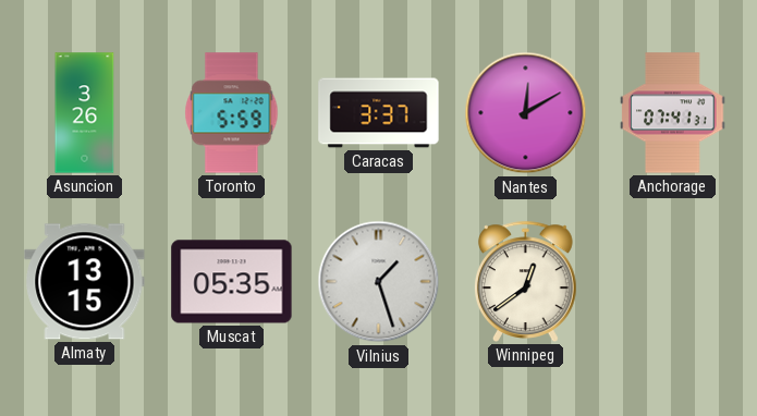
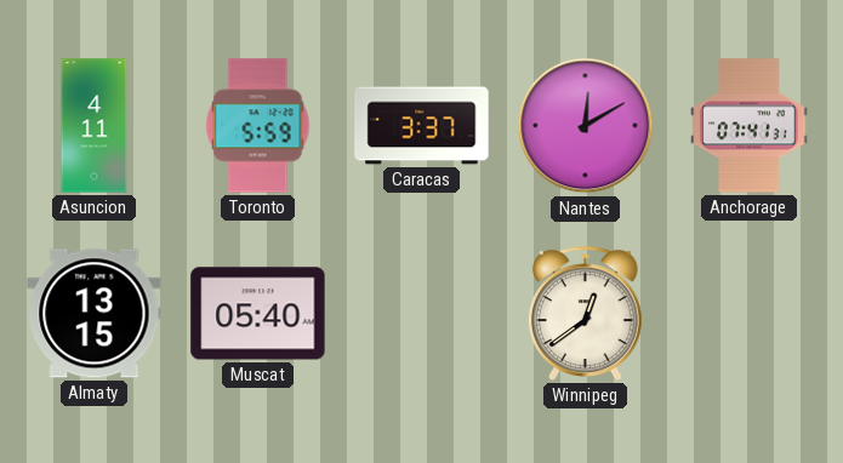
Asuncion: 3:26 -> 4:11 (95, 126)
Muscat: 05:35 -> 05:40 (258, 314)
Vilnius: 1:27 -> none (379, 282)
